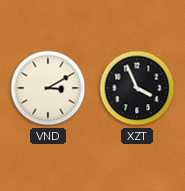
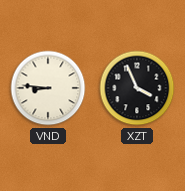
VND: 3:10 -> 8:46 (48, 88)
